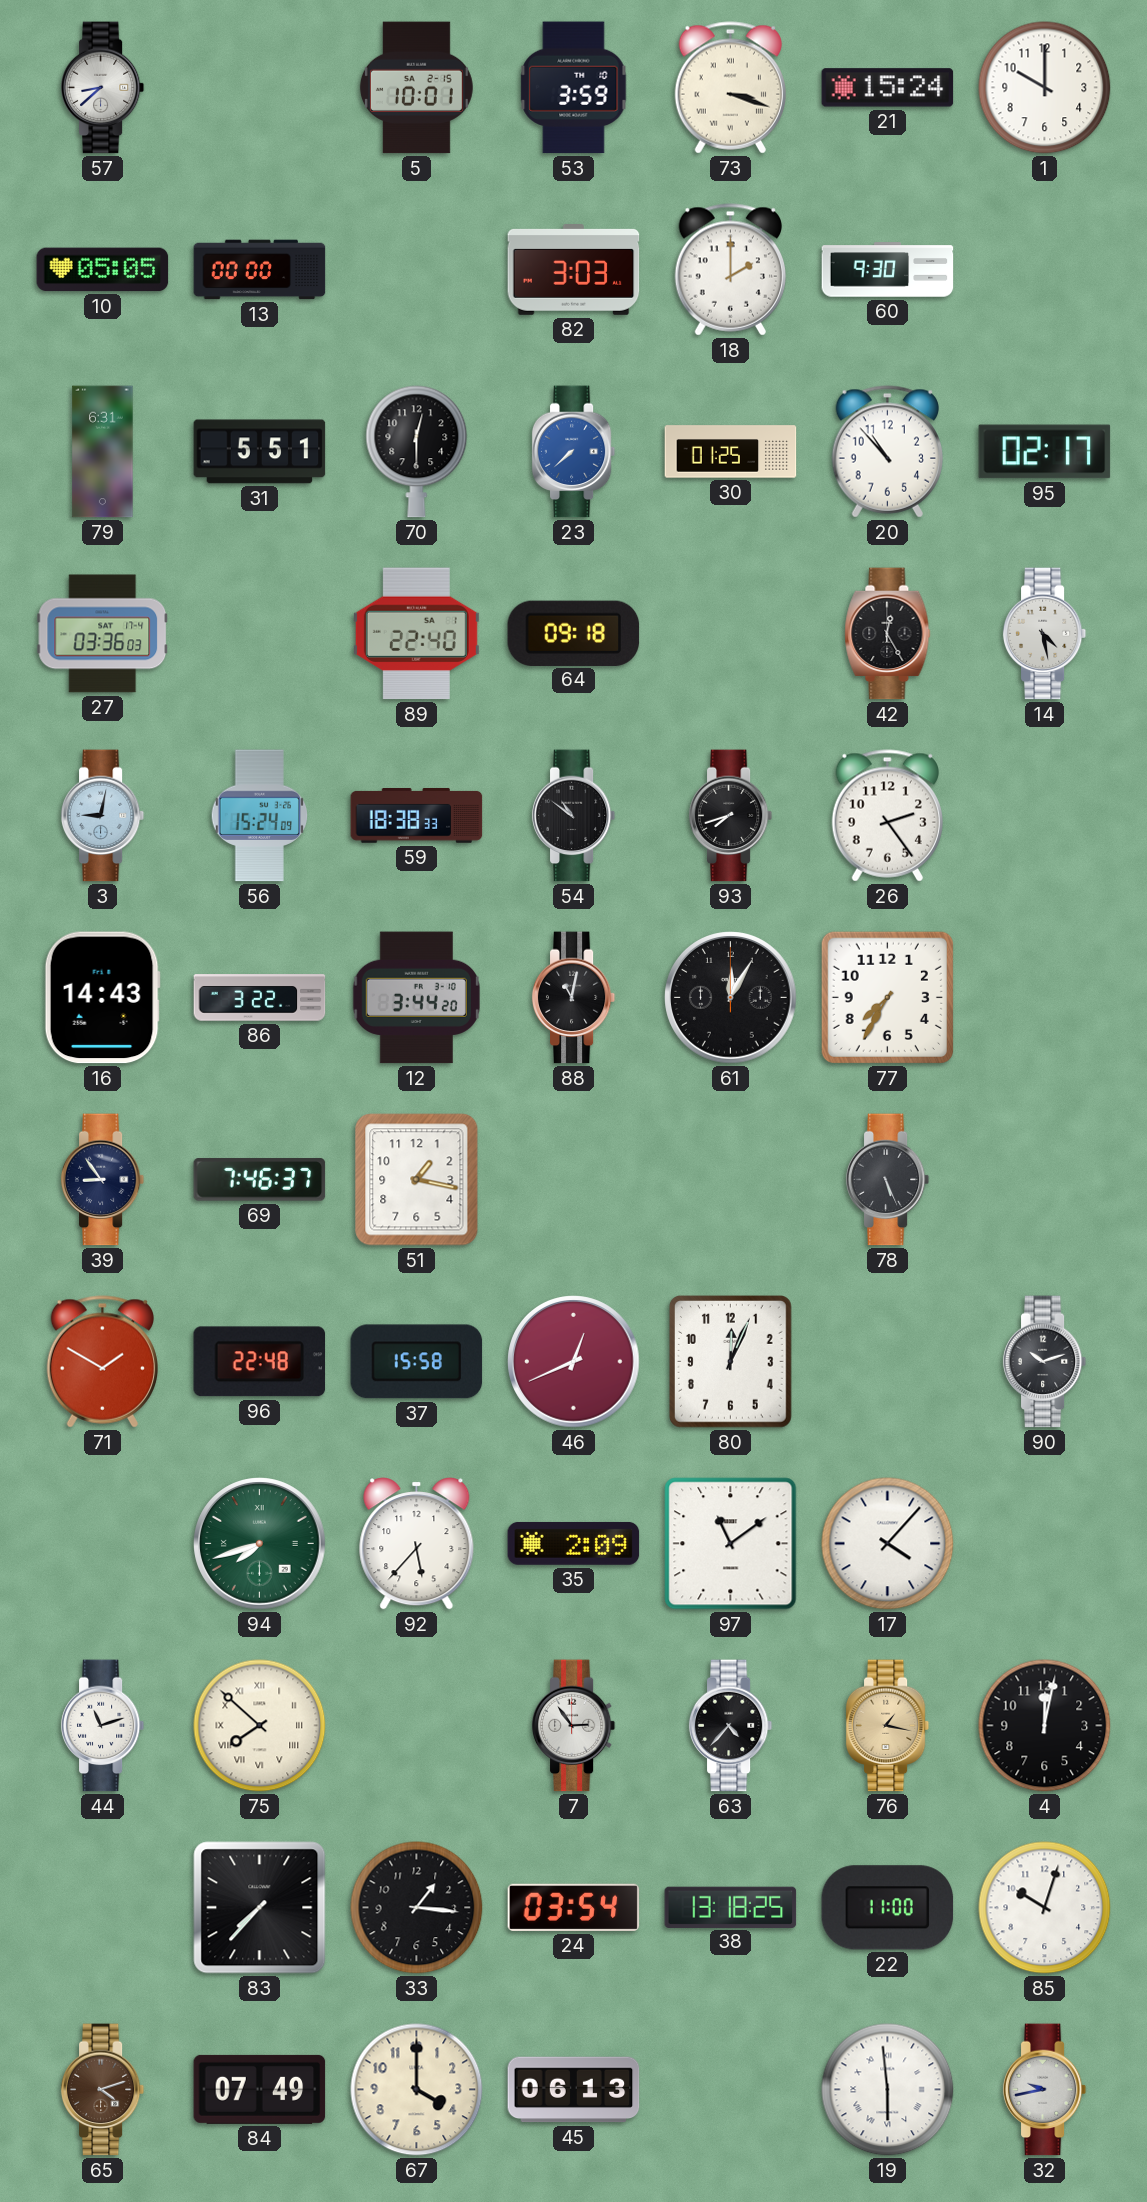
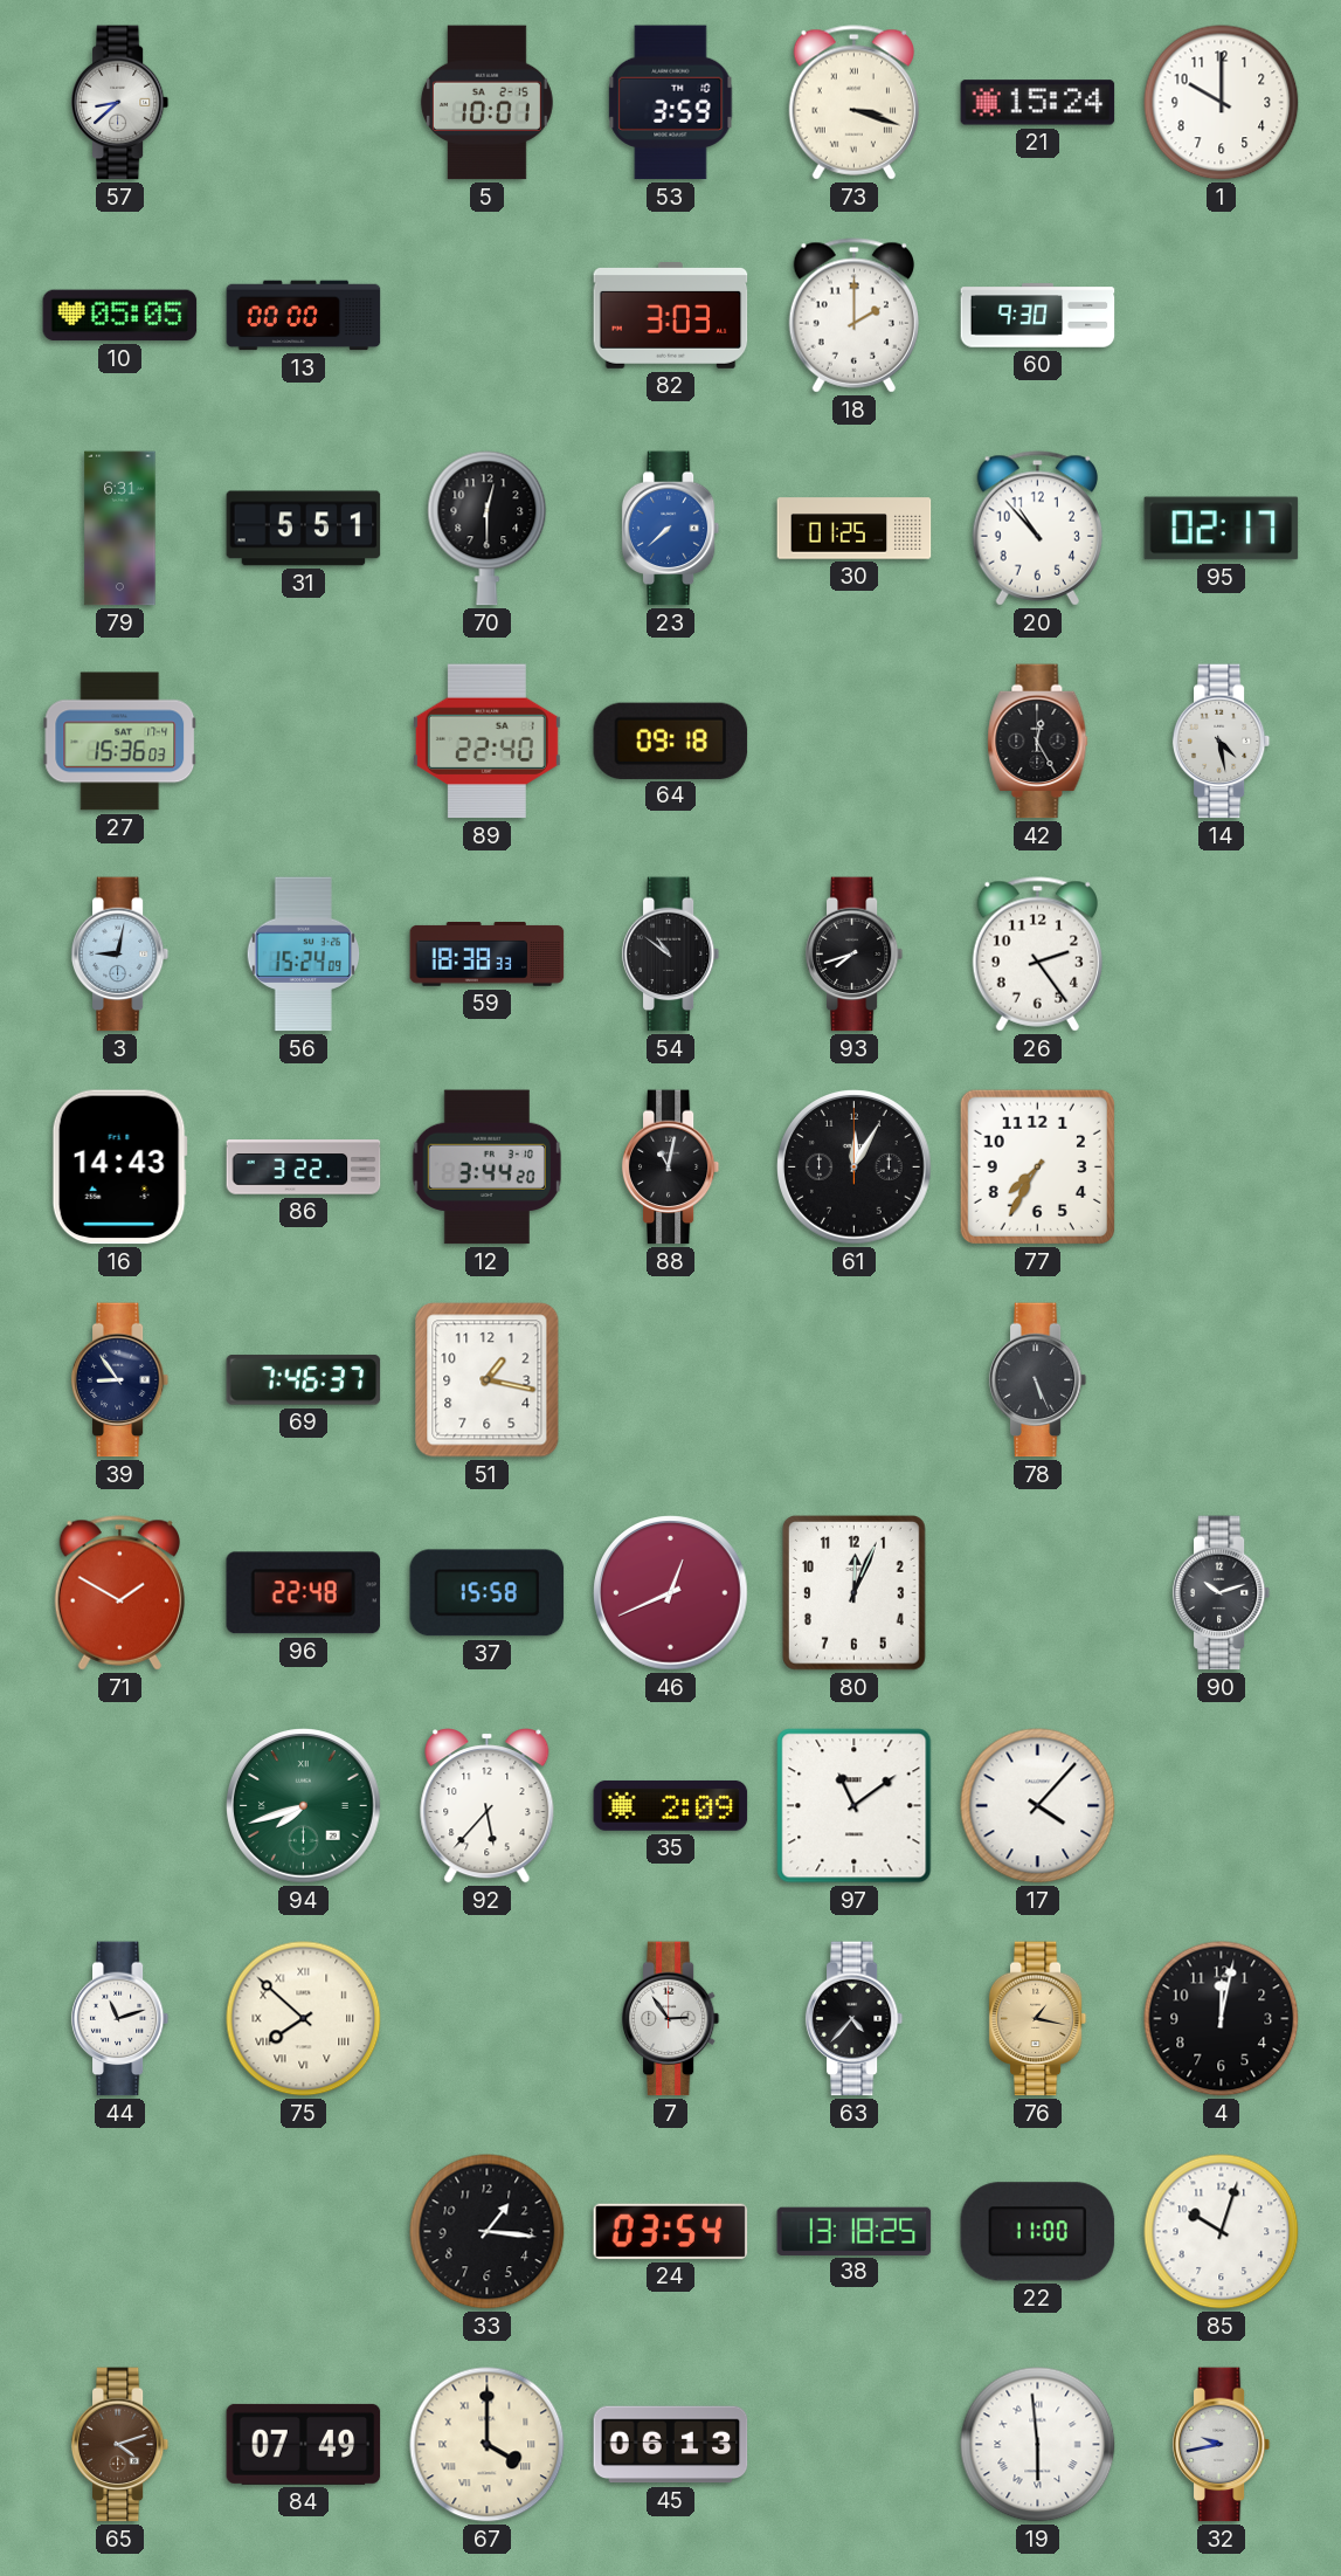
27: 03:36 -> 15:36 (120, 742)
83: 7:37 -> none (260, 1908)
67 numerals: Arabic -> Roman (488, 2445)
